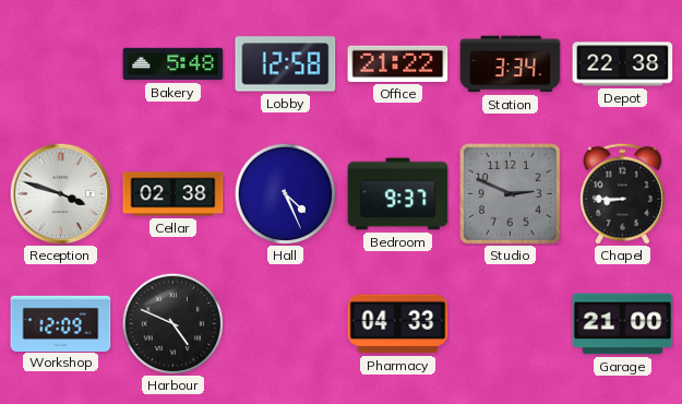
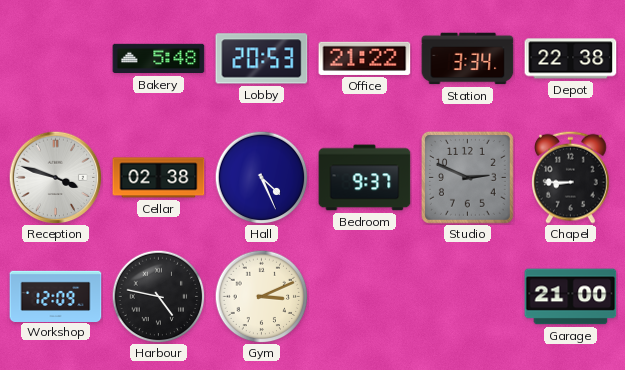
Lobby: 12:58 -> 20:53 (262, 59)
Harbour: 4:49 -> 4:47 (158, 296)
Gym: none -> 3:11 (261, 296)
Pharmacy: 04:33 -> none (398, 324)
